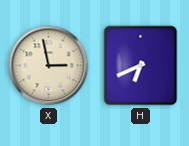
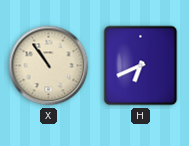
X: 2:58 -> 10:54 (49, 66)
